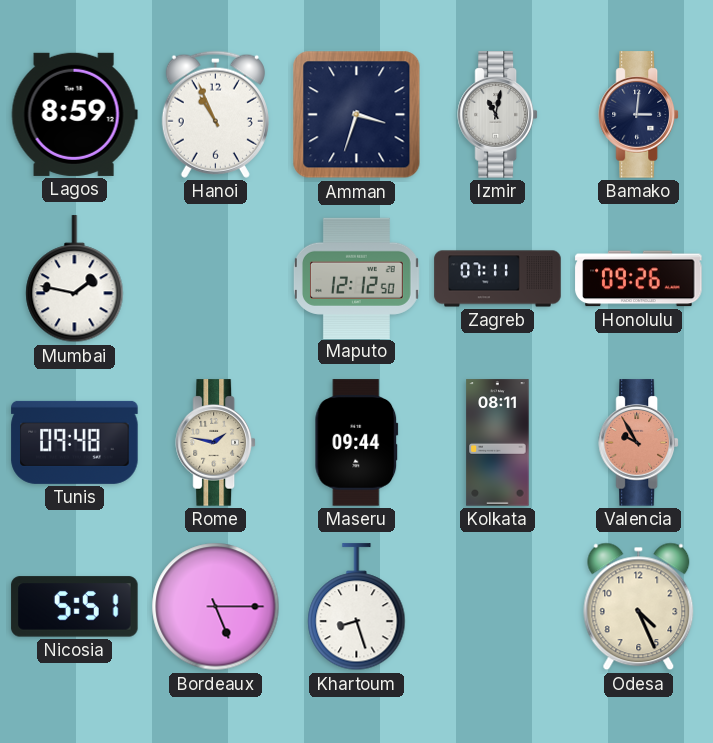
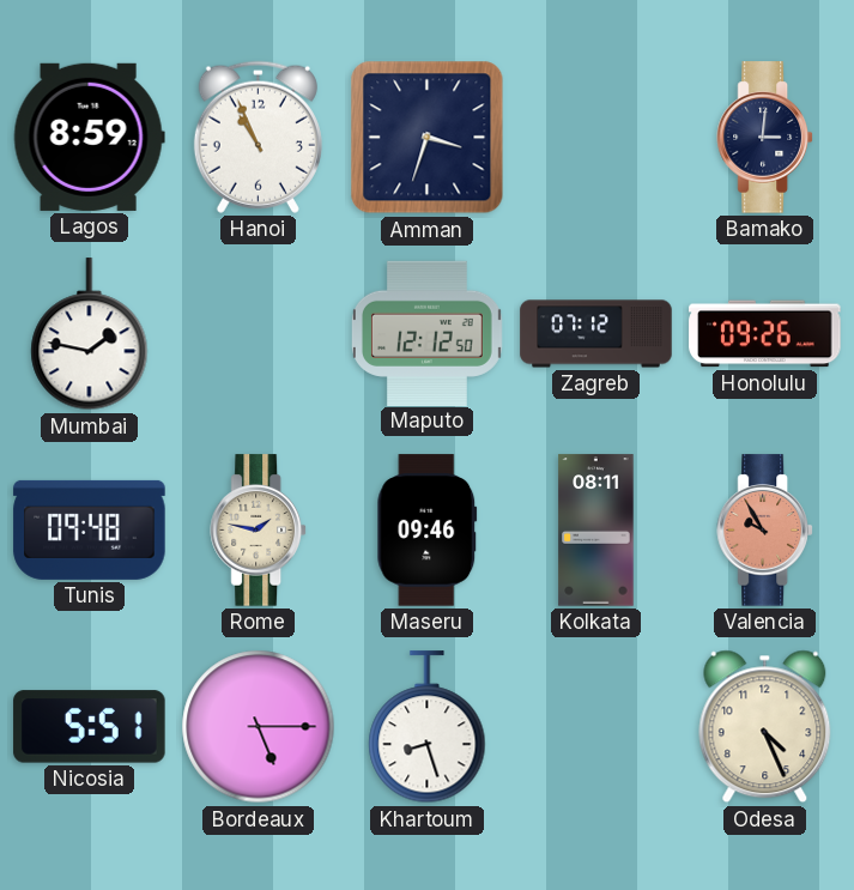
Izmir: 11:02 -> none (497, 115)
Zagreb: 07:11 -> 07:12 (596, 334)
Maseru: 09:44 -> 09:46 (428, 531)
